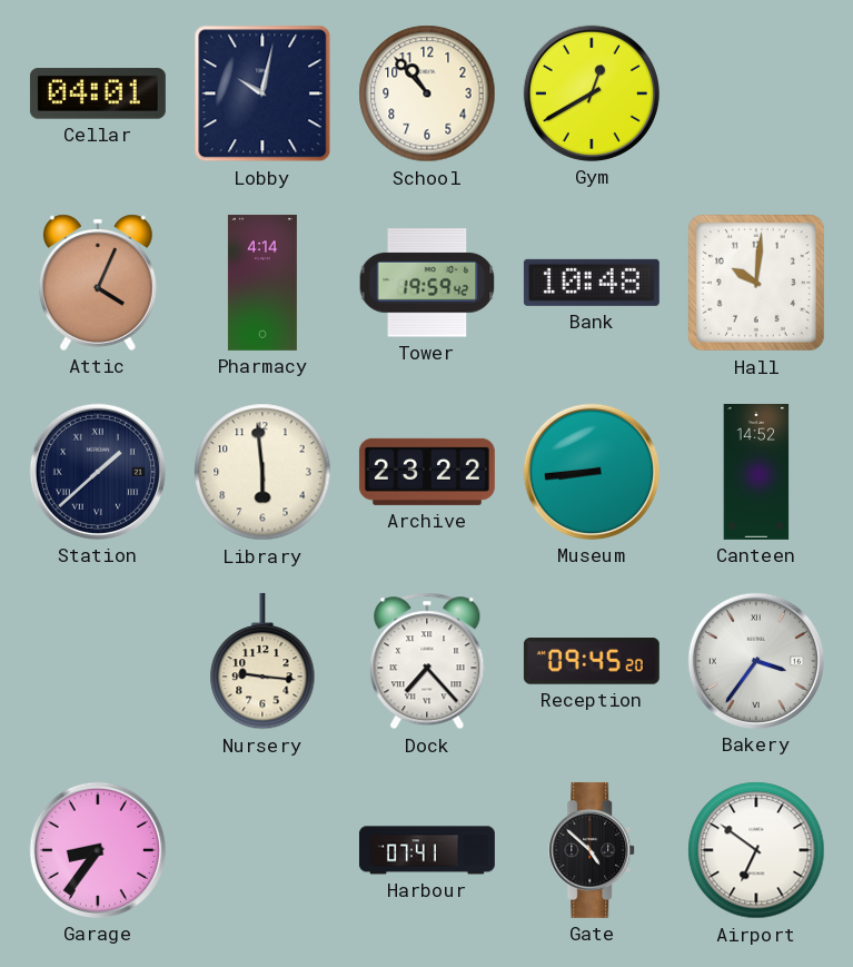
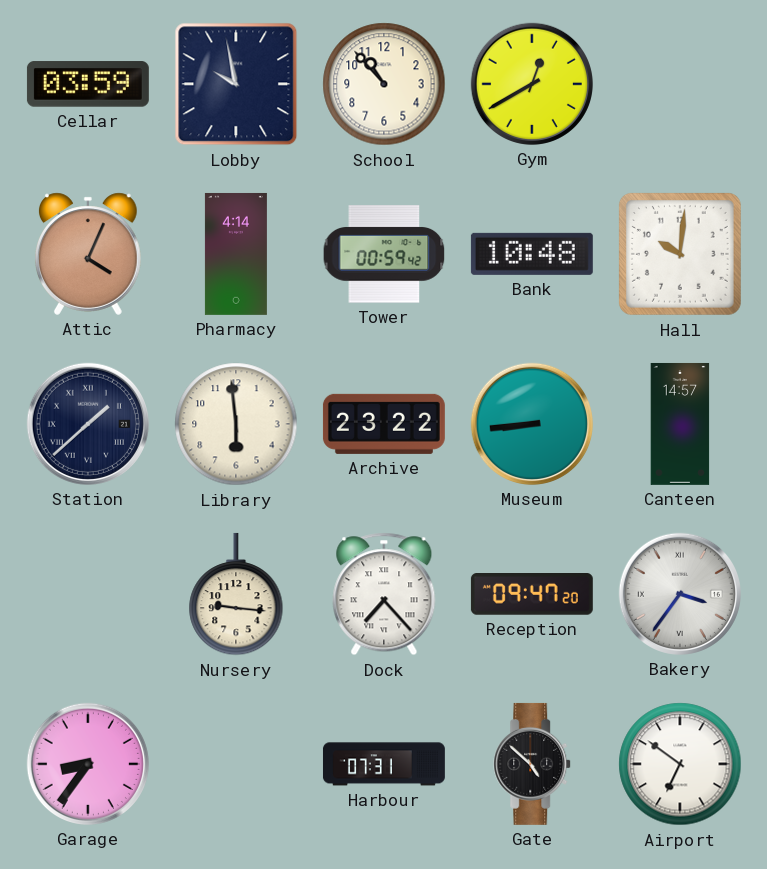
Cellar: 04:01 -> 03:59 (88, 84)
Lobby: 10:02 -> 9:58 (236, 84)
Tower: 19:59 -> 00:59 (384, 254)
Canteen: 14:52 -> 14:57 (680, 424)
Reception: 09:45 -> 09:47 (532, 595)
Harbour: 07:41 -> 07:31 (384, 764)
